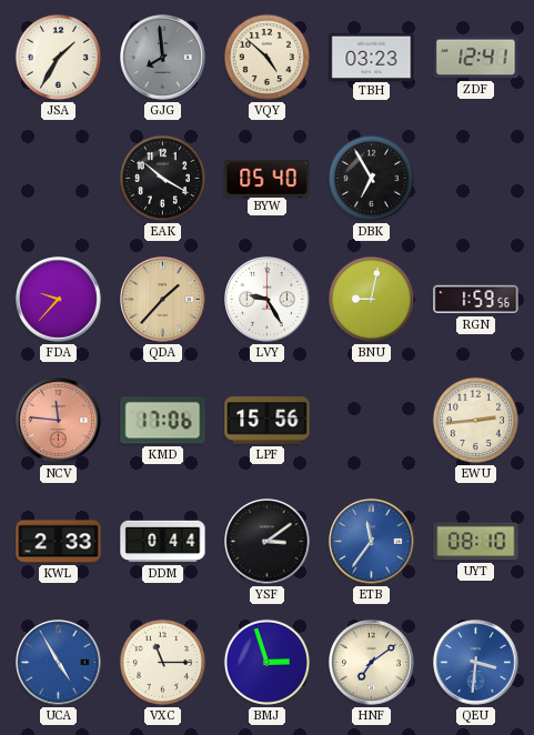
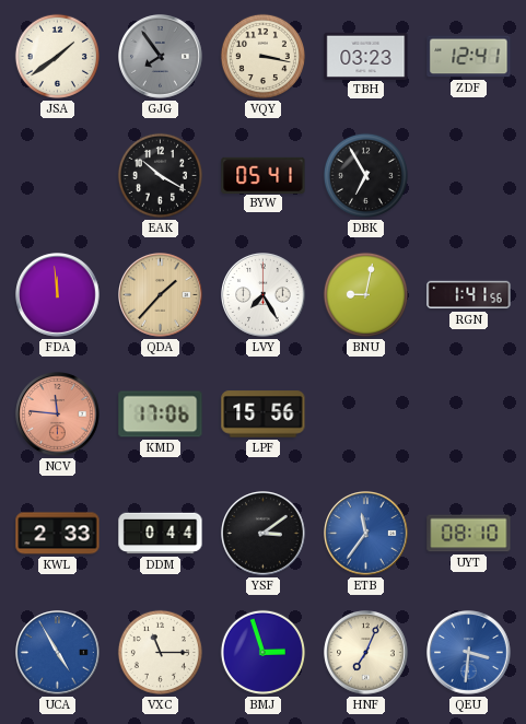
JSA: 1:35 -> 1:39 (57, 56)
GJG: 7:59 -> 7:54 (161, 57)
VQY: 4:52 -> 3:17 (262, 56)
BYW: 05:40 -> 05:41 (264, 175)
FDA: 9:37 -> 11:59 (58, 295)
LVY: 9:25 -> 7:25 (264, 295)
RGN: 1:59 -> 1:41 (469, 295)
EWU: 2:44 -> none (475, 420)
HNF: 7:09 -> 7:04 (366, 653)
